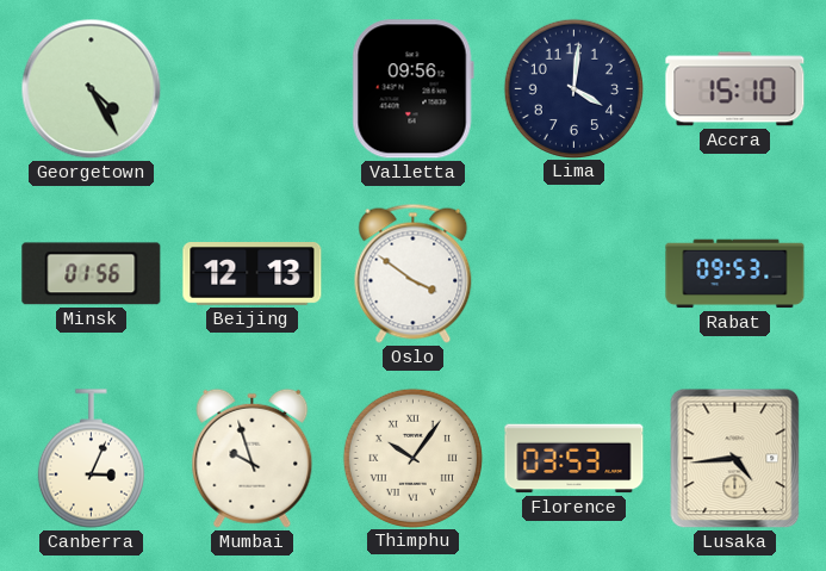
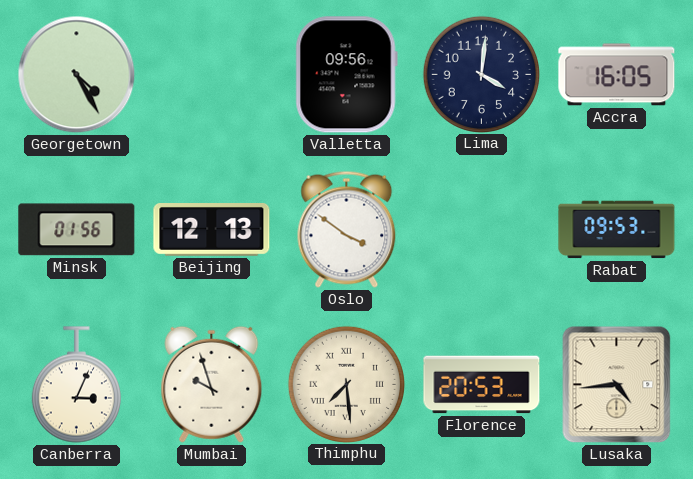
Accra: 15:10 -> 16:05 (617, 75)
Thimphu: 10:06 -> 7:29 (346, 384)
Florence: 03:53 -> 20:53 (482, 385)
